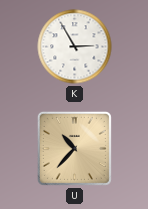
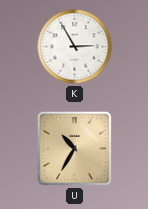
U: 10:37 -> 10:35 (74, 148)
